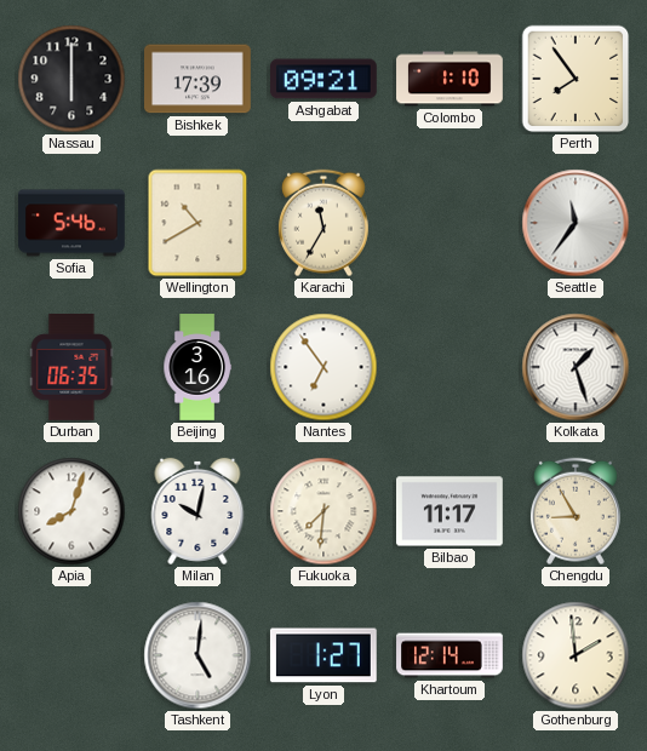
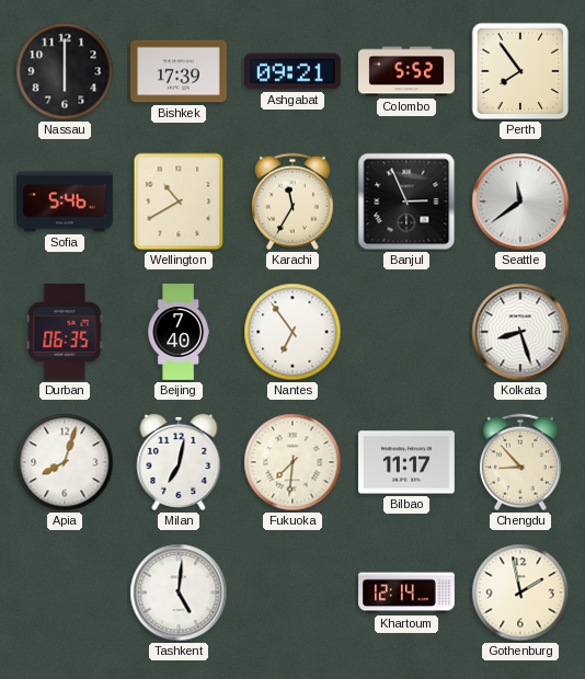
Colombo: 1:10 -> 5:52 (406, 71)
Banjul: none -> 2:56 (406, 202)
Seattle: 11:36 -> 11:39 (520, 202)
Beijing: 3:16 -> 7:40 (179, 332)
Kolkata: 1:27 -> 8:27 (520, 332)
Milan: 10:02 -> 7:02 (179, 462)
Chengdu: 8:55 -> 8:53 (520, 462)
Lyon: 1:27 -> none (323, 655)
Gothenburg: 1:59 -> 1:58 (520, 592)
